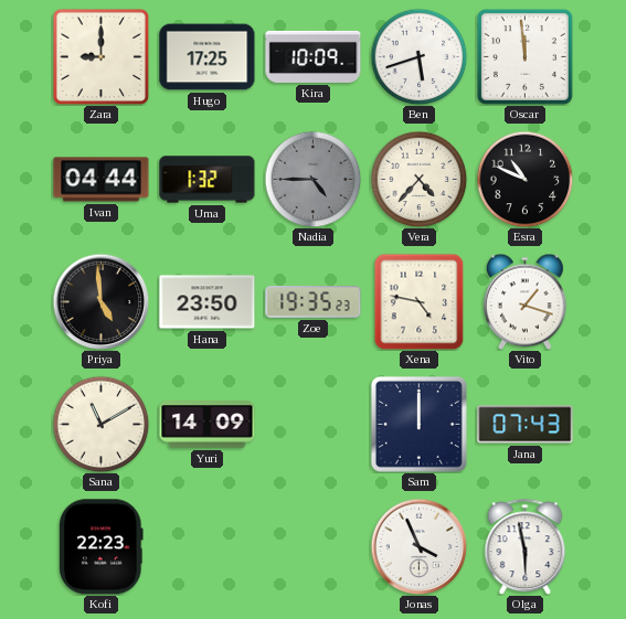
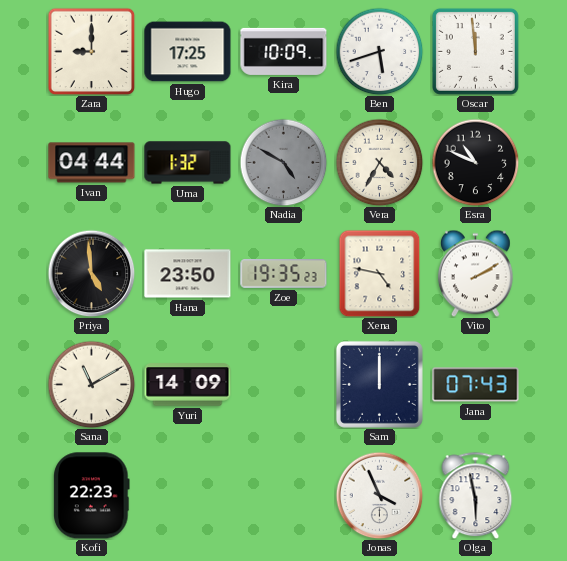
Nadia: 4:45 -> 4:50 (283, 162)
Vera: 4:37 -> 4:35 (379, 162)
Vito: 1:18 -> 2:10 (475, 273)
